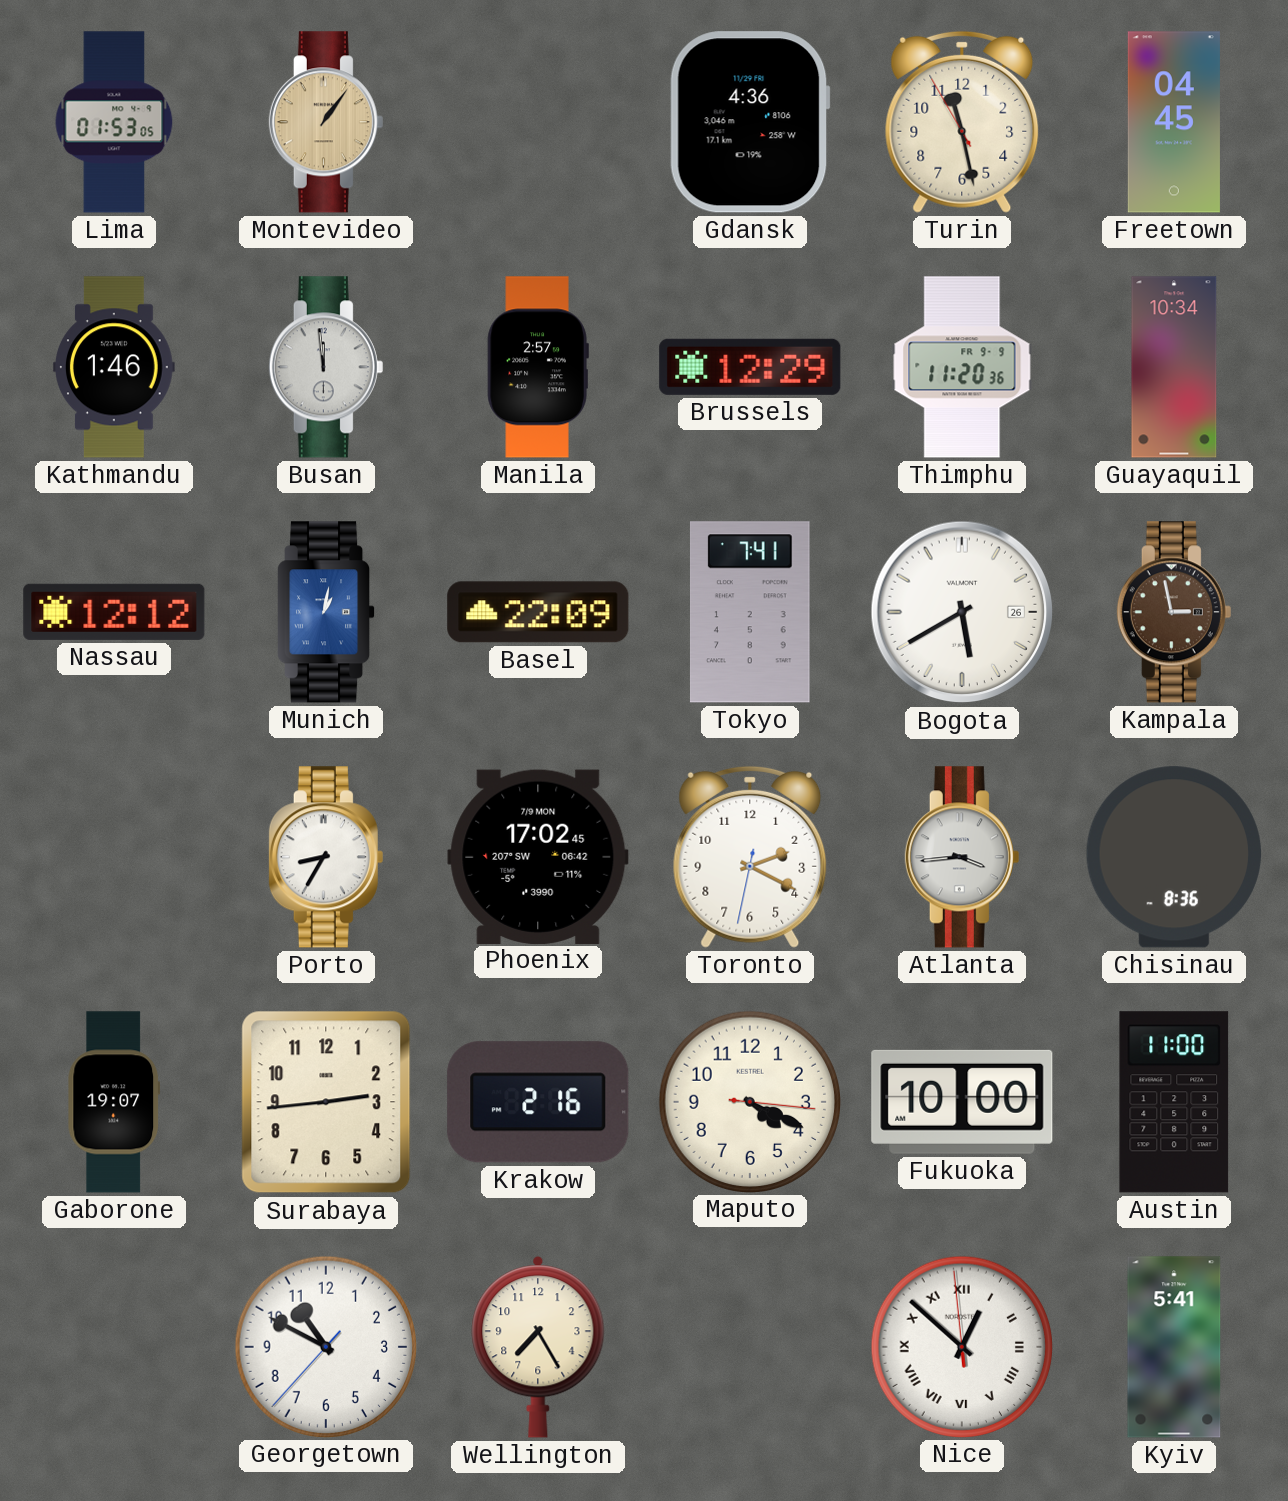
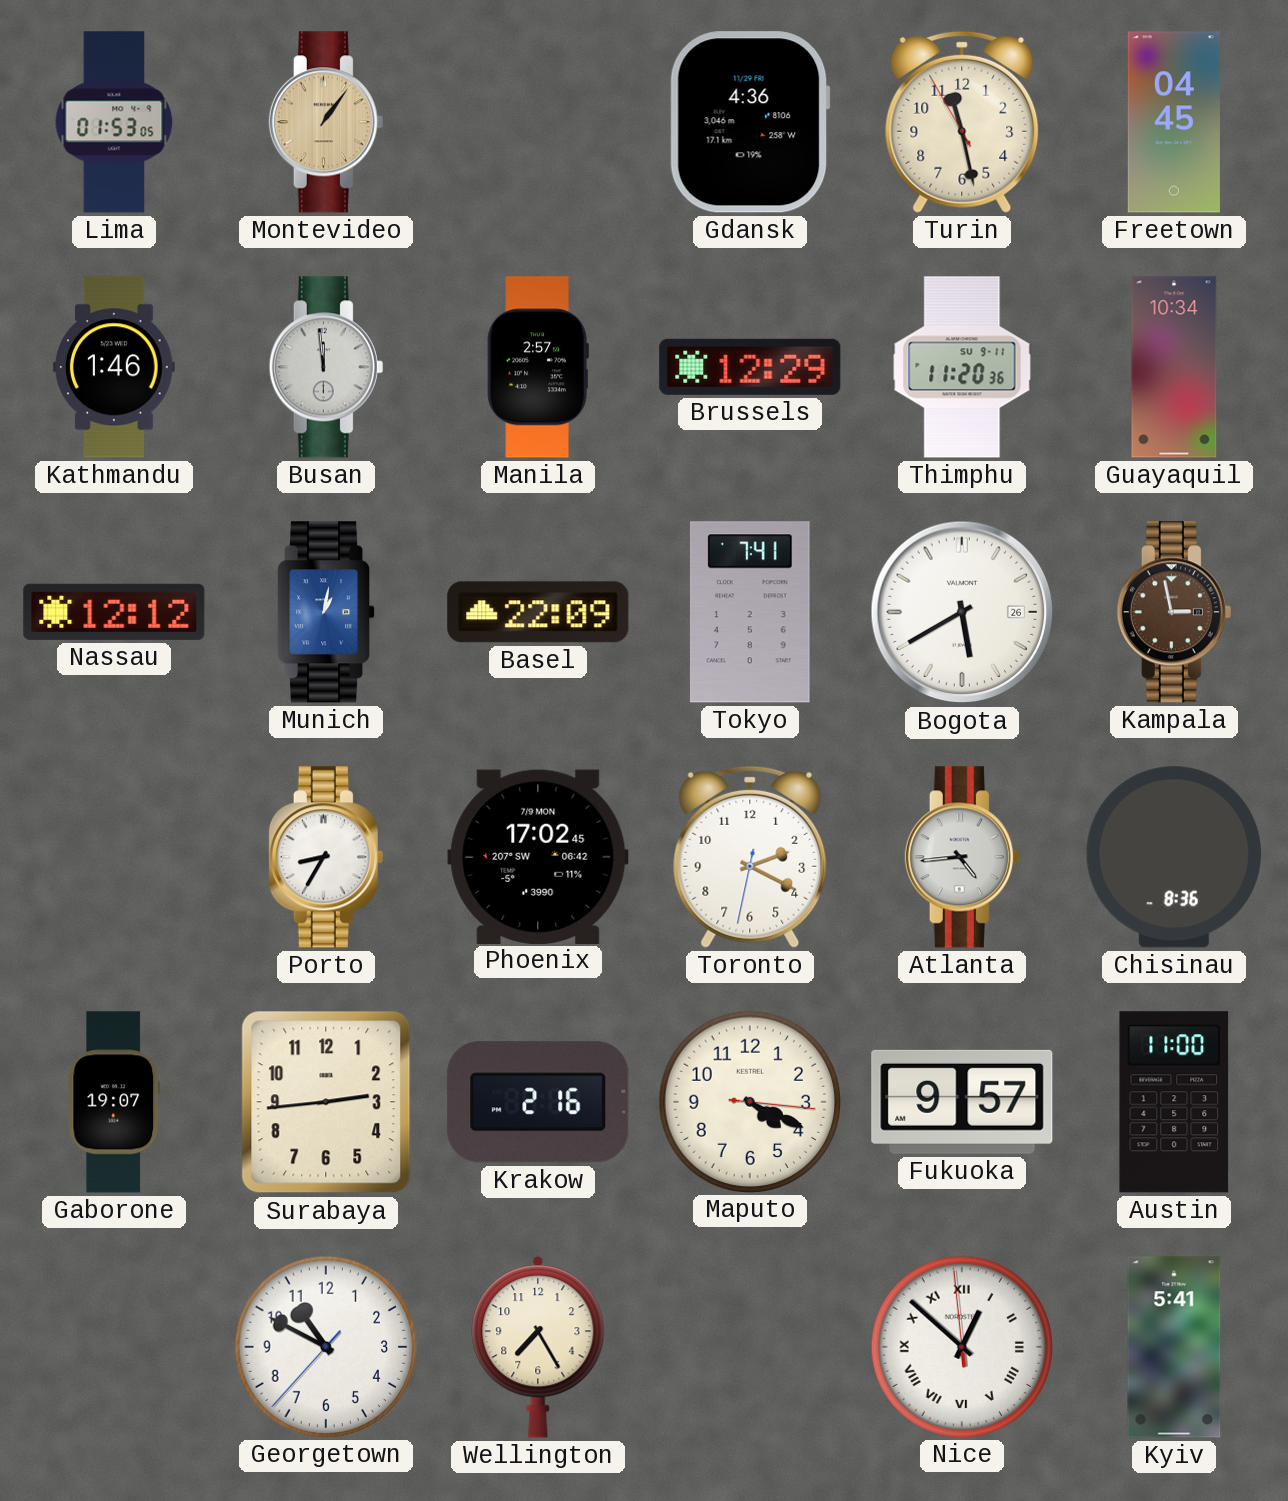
Thimphu date: FR 9-9 -> SU 9-11 (962, 367)
Atlanta: 3:44 -> 4:44 (962, 857)
Fukuoka: 10:00 -> 9:57 (962, 1102)
